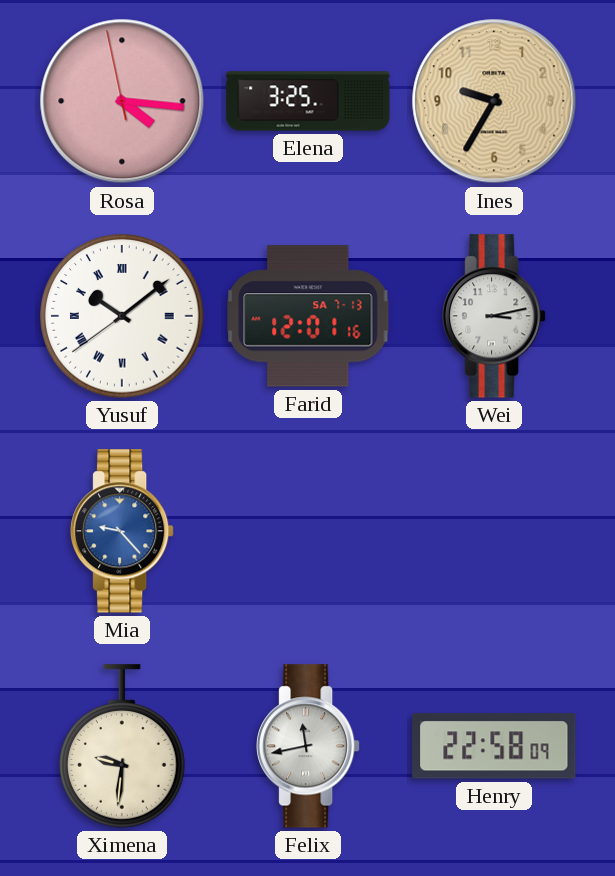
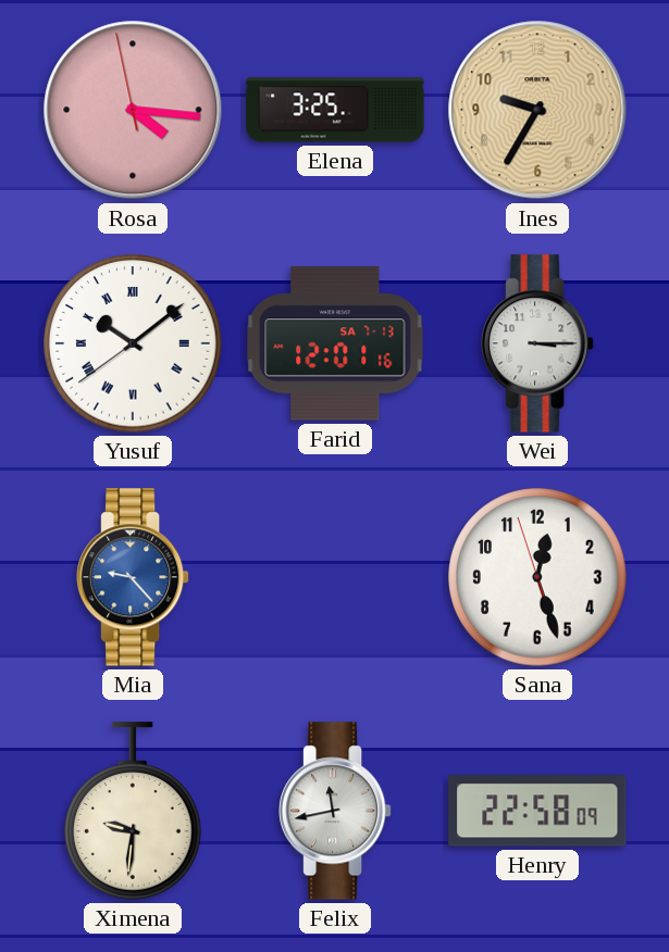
Wei: 3:13 -> 3:15 (538, 343)
Sana: none -> 12:26 (537, 577)
